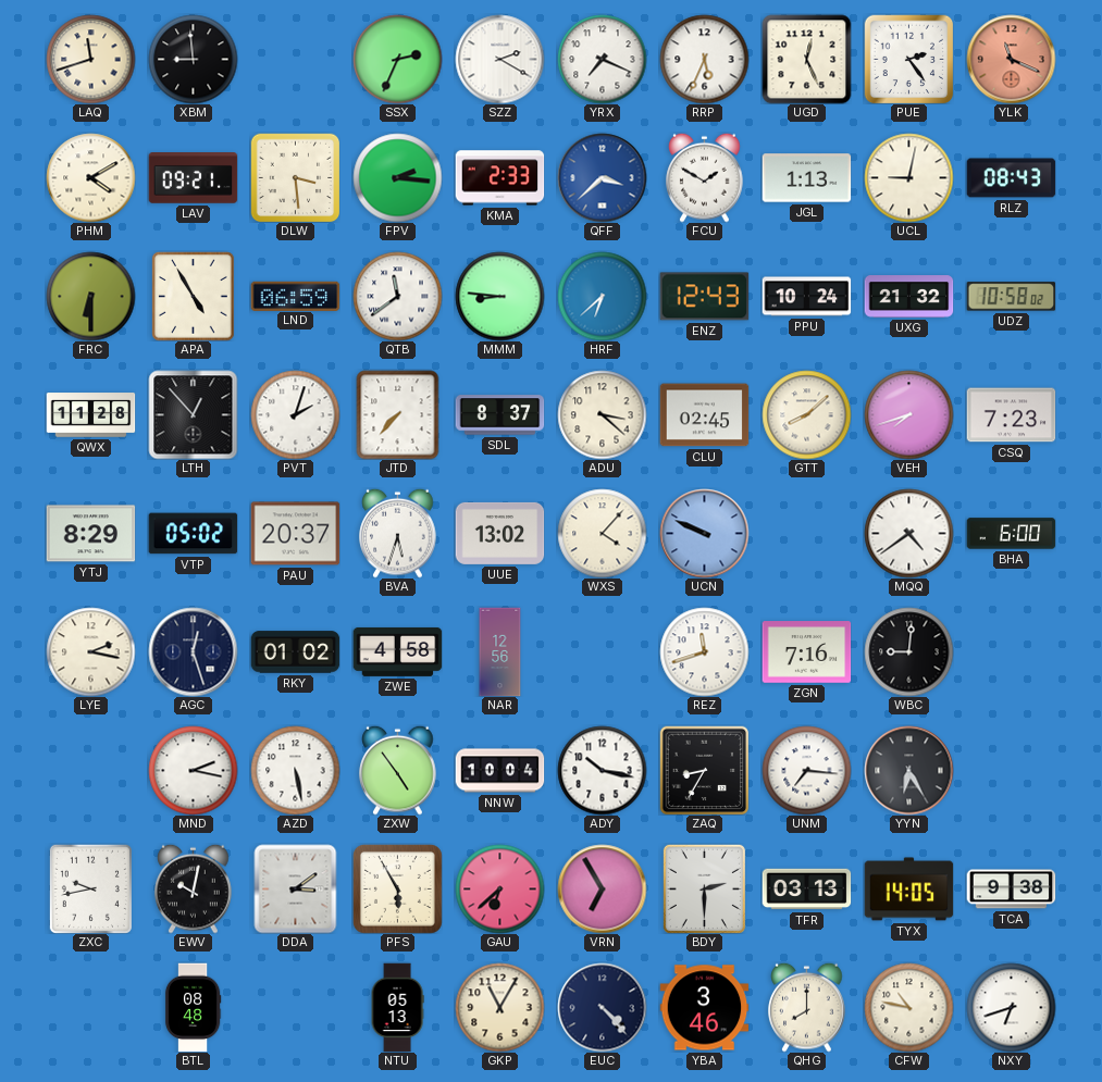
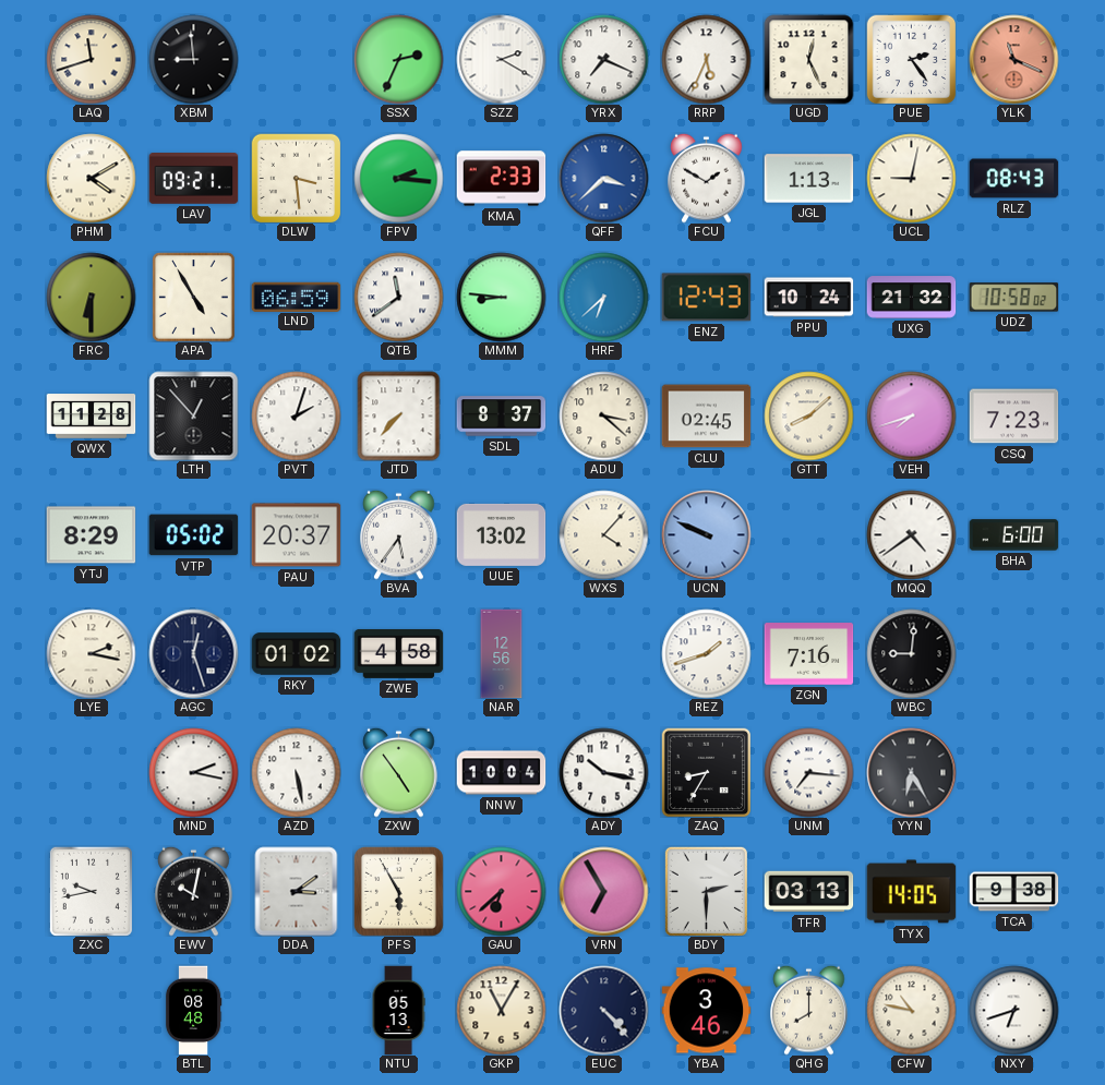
BVA: 5:33 -> 5:36 (399, 534)
REZ: 11:42 -> 1:42 (706, 653)
